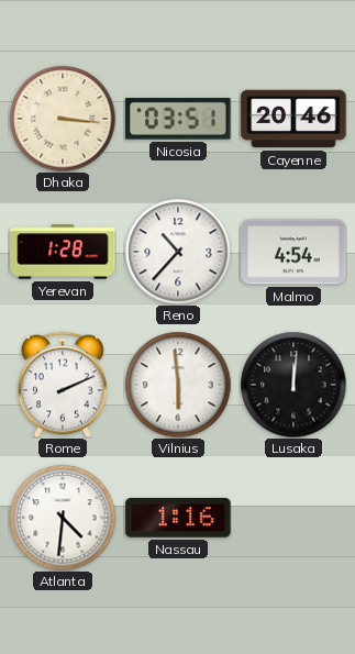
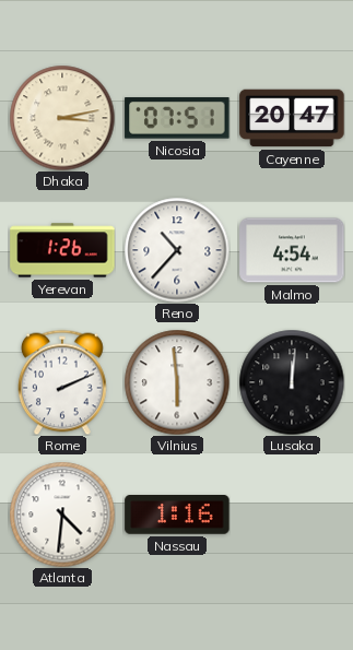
Dhaka: 3:16 -> 3:13 (62, 118)
Nicosia: 03:51 -> 07:51 (177, 118)
Cayenne: 20:46 -> 20:47 (292, 118)
Yerevan: 1:28 -> 1:26 (62, 250)
